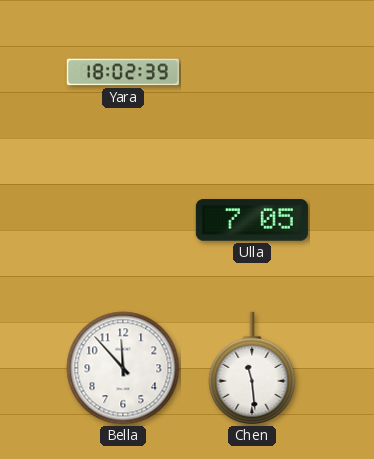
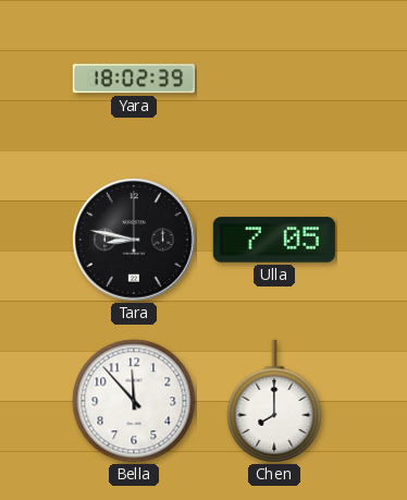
Tara: none -> 8:47 (134, 240)
Chen: 11:29 -> 8:00 (274, 401)
